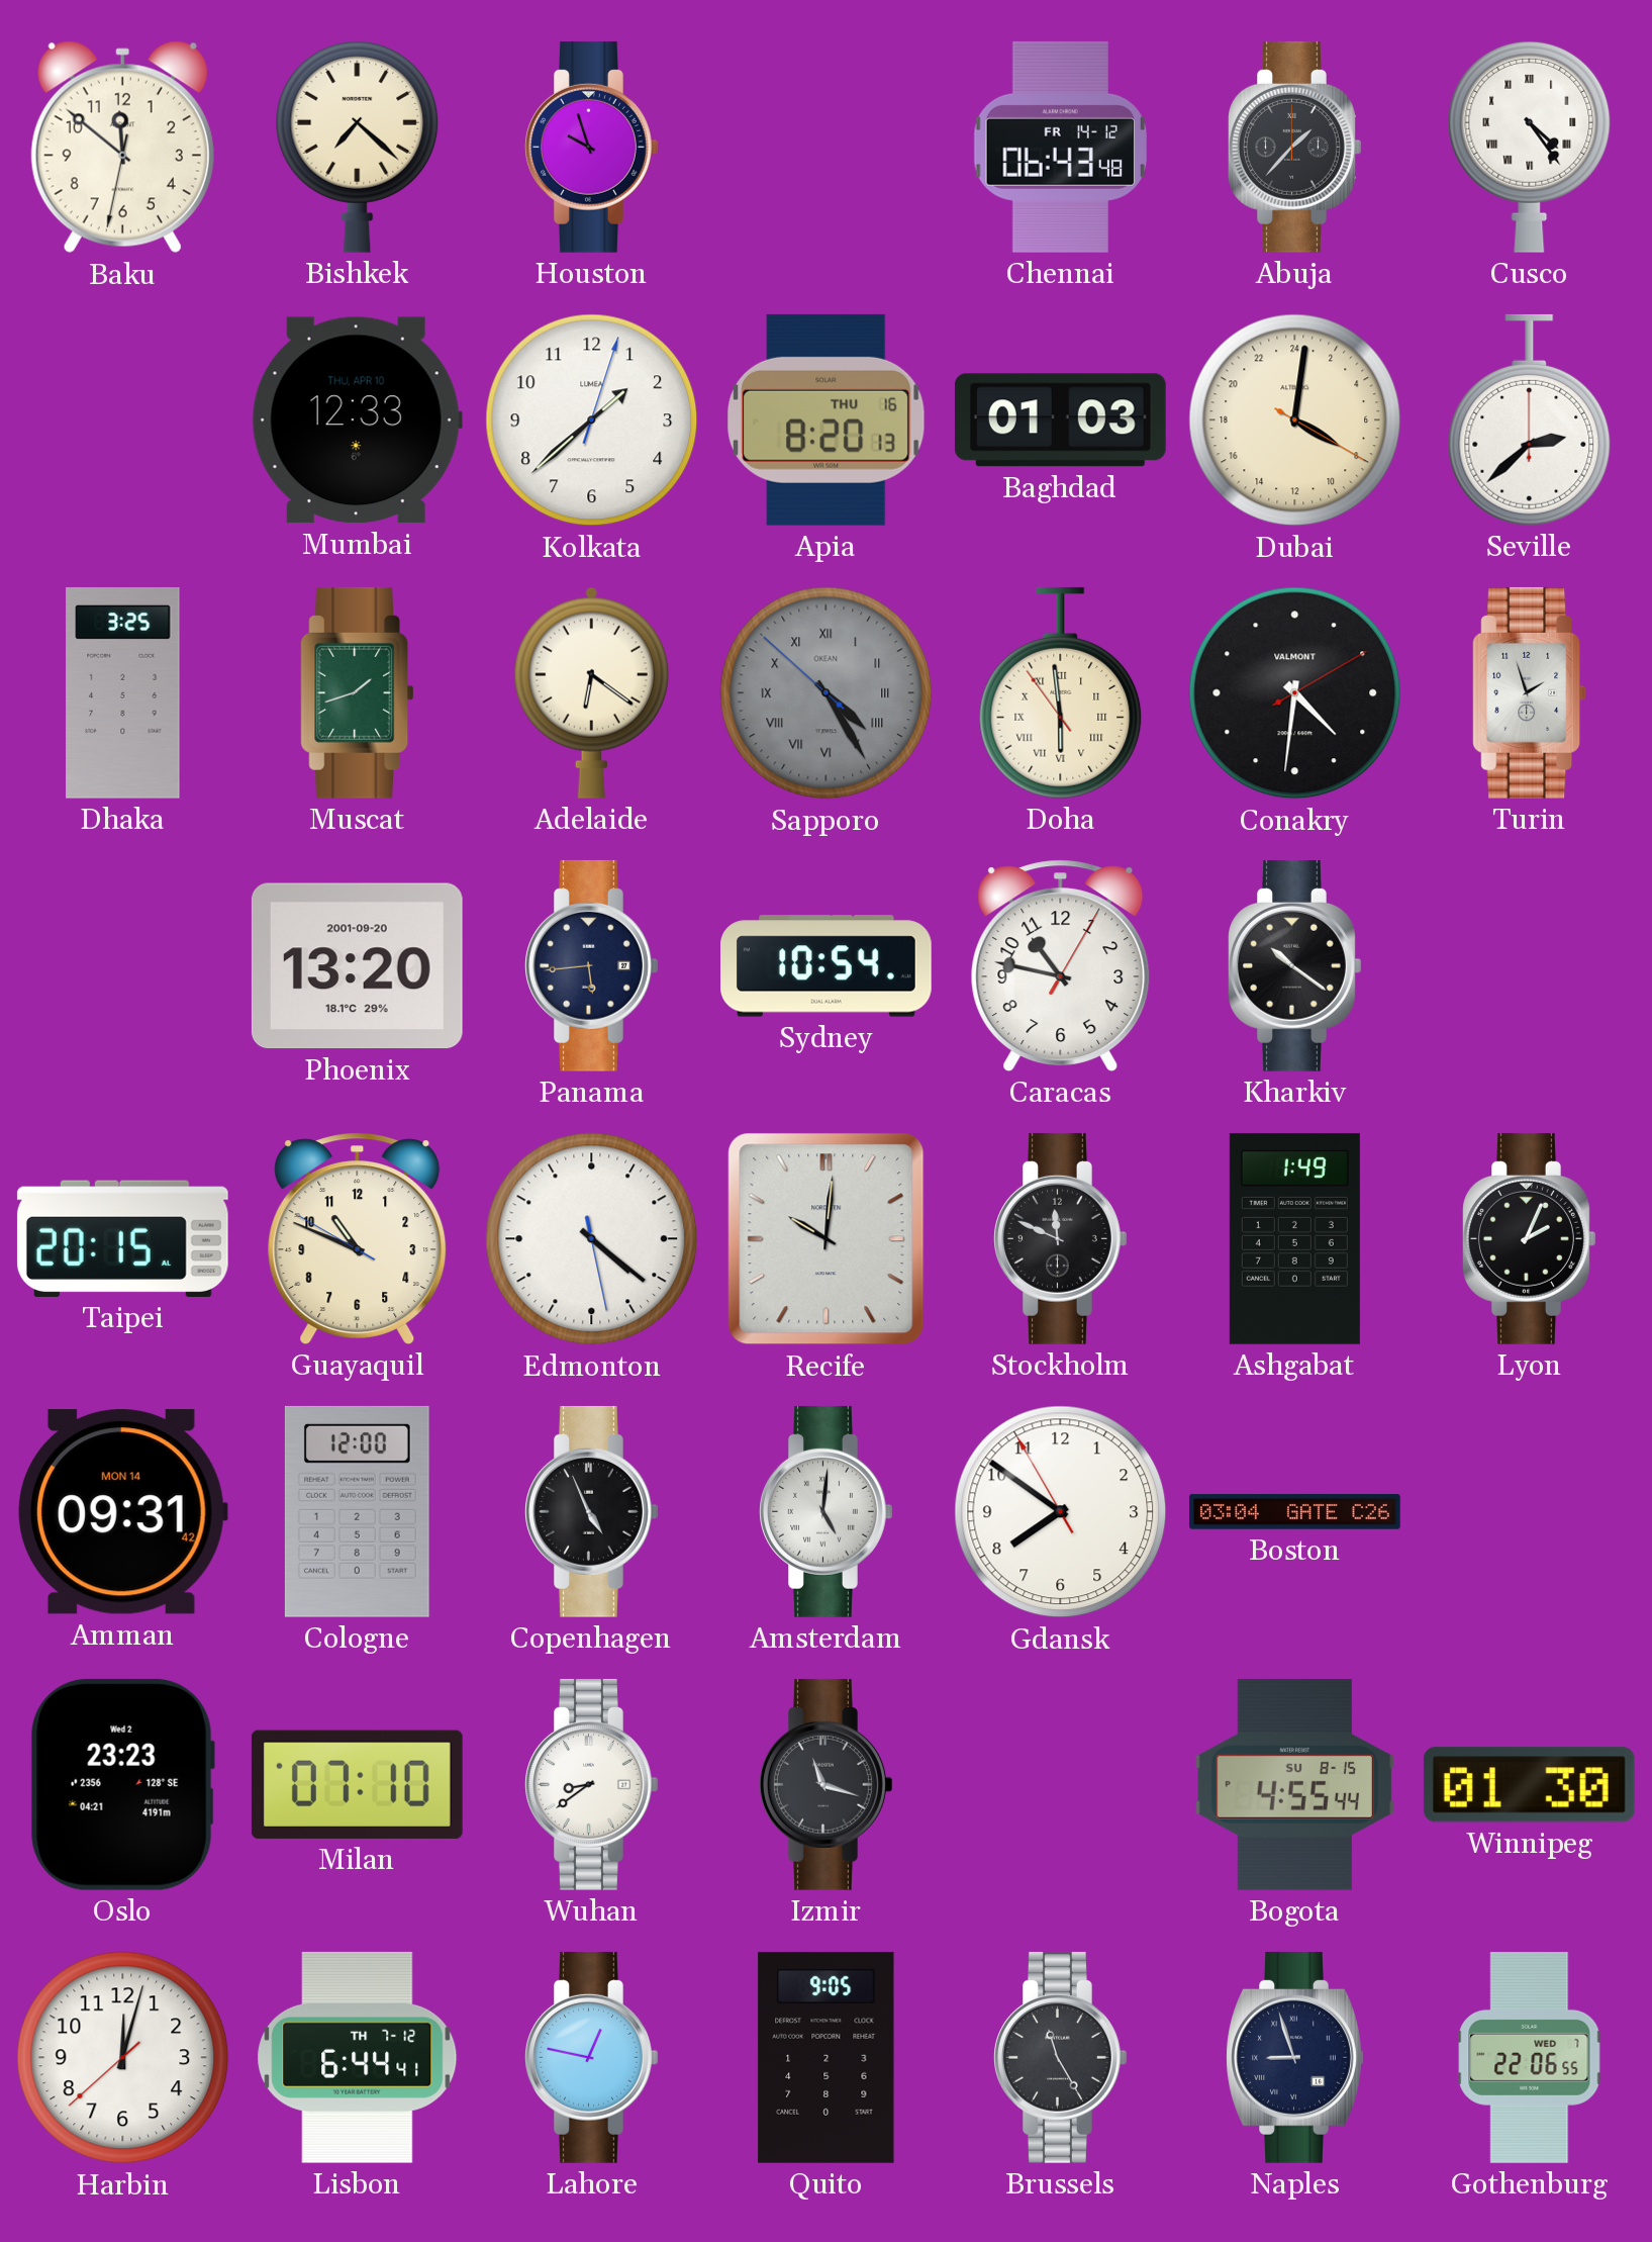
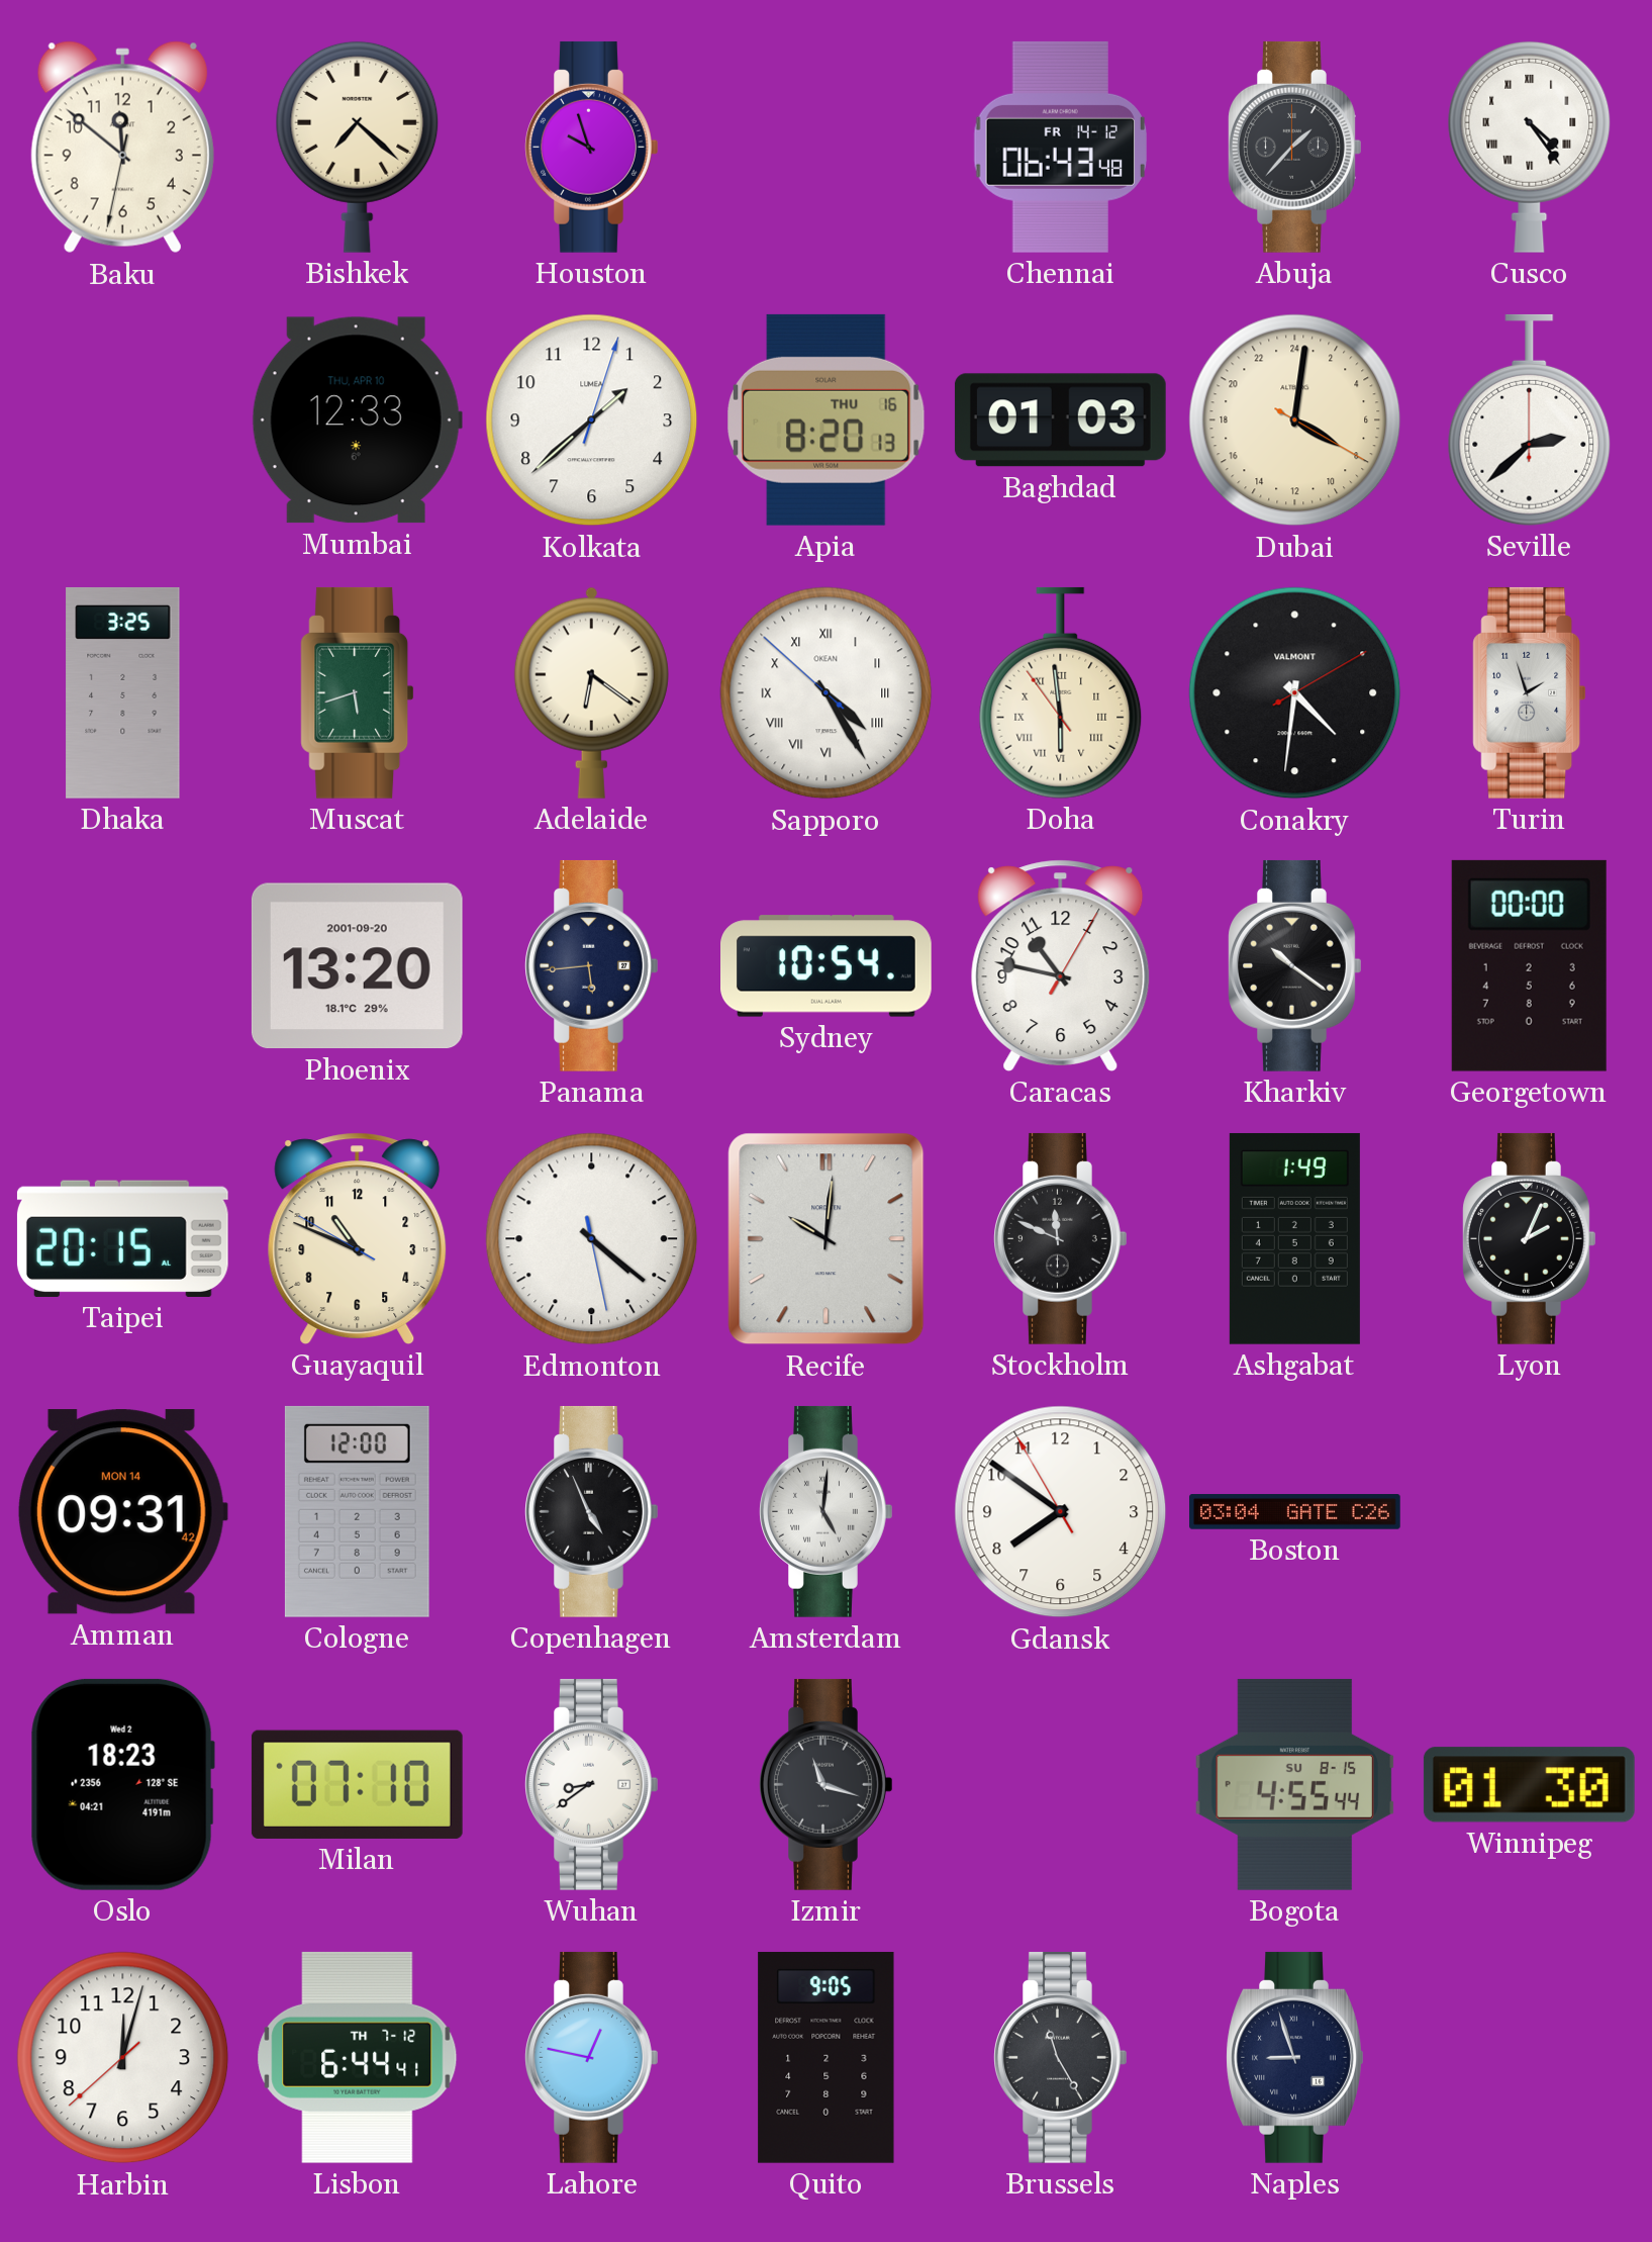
Muscat: 1:42 -> 5:42 (358, 692)
Sapporo dial: grey -> white (827, 693)
Georgetown: none -> 00:00 (1529, 965)
Oslo: 23:23 -> 18:23 (122, 1784)
Gothenburg: 22:06 -> none (1530, 2058)
